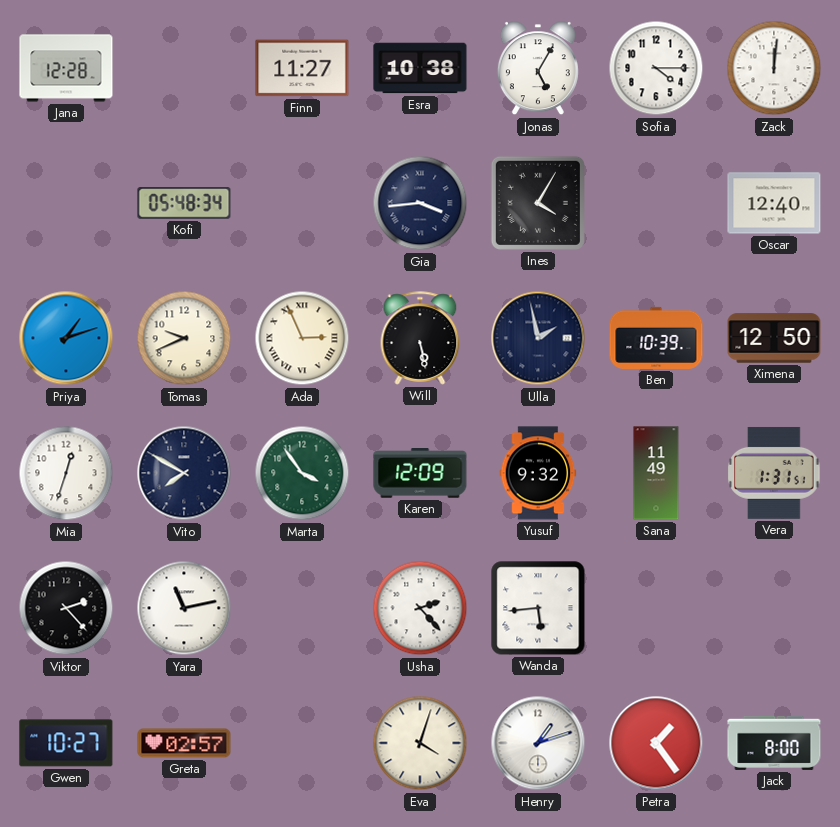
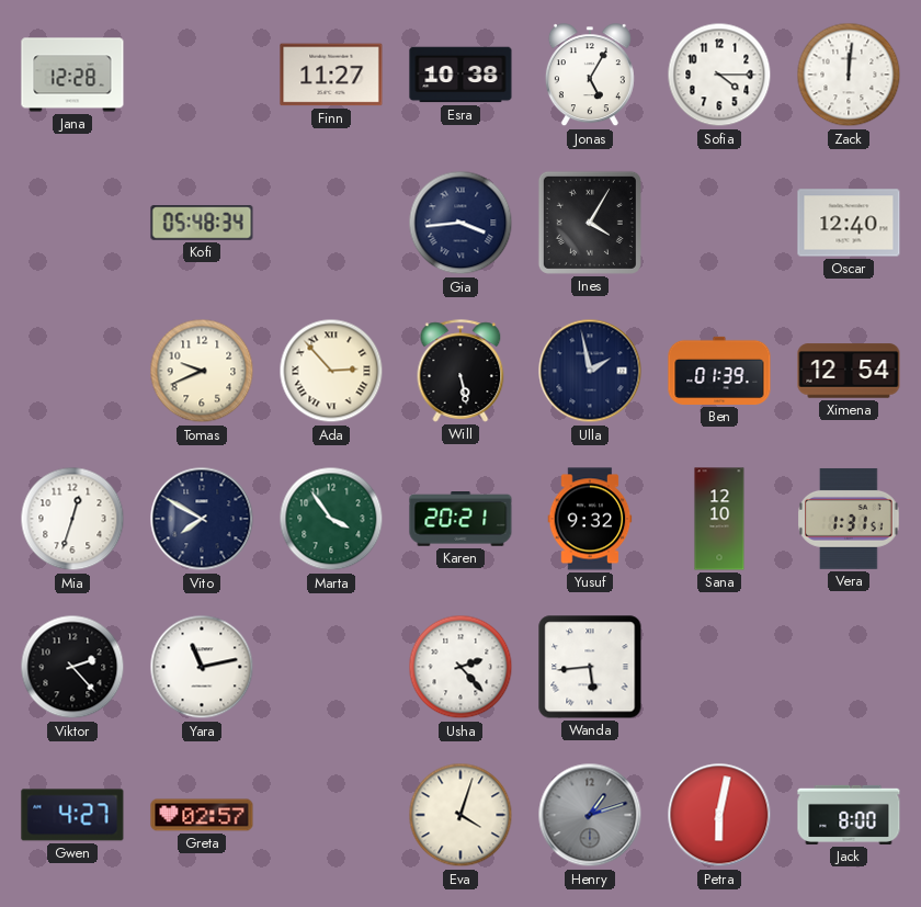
Priya: 1:12 -> none (66, 338)
Ada: 2:56 -> 2:53 (331, 371)
Ben: 10:39 -> 01:39 (719, 371)
Ximena: 12:50 -> 12:54 (849, 371)
Karen: 12:09 -> 20:21 (461, 519)
Sana: 11:49 -> 12:10 (719, 519)
Gwen: 10:27 -> 4:27 (72, 815)
Henry dial: white -> grey (590, 815)
Petra: 1:24 -> 6:02 (719, 815)
